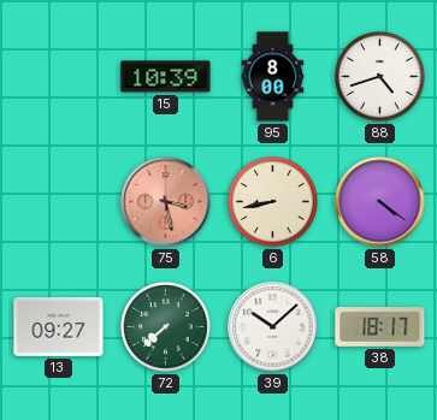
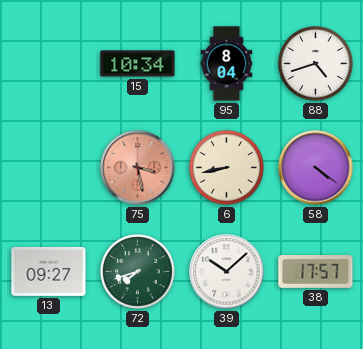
15: 10:39 -> 10:34 (138, 64)
95: 8:00 -> 8:04 (227, 64)
72: 7:38 -> 7:42 (138, 272)
38: 18:17 -> 17:57 (316, 272)
